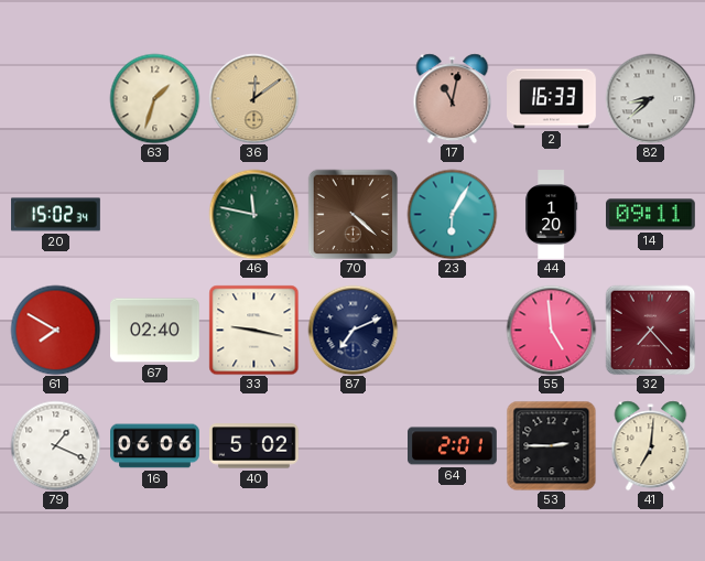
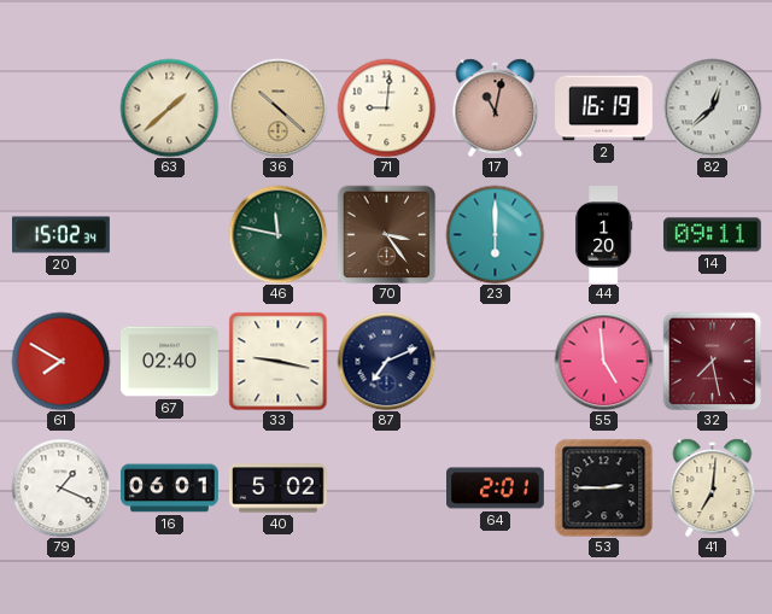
63: 1:33 -> 1:38 (169, 107)
36: 12:09 -> 10:22 (277, 107)
71: none -> 9:01 (386, 107)
2: 16:33 -> 16:19 (604, 109)
82: 8:38 -> 12:38 (712, 107)
70: 4:22 -> 3:24 (386, 234)
23: 6:05 -> 6:00 (495, 234)
32: 7:23 -> 7:28 (712, 361)
16: 06:06 -> 06:01 (170, 489)
